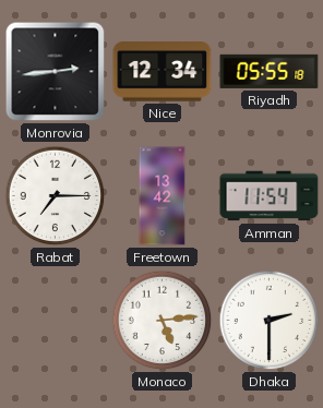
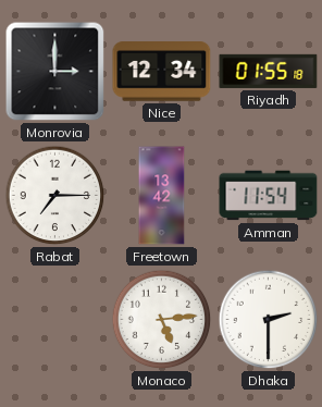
Monrovia: 2:44 -> 3:00 (55, 72)
Riyadh: 05:55 -> 01:55 (269, 71)
